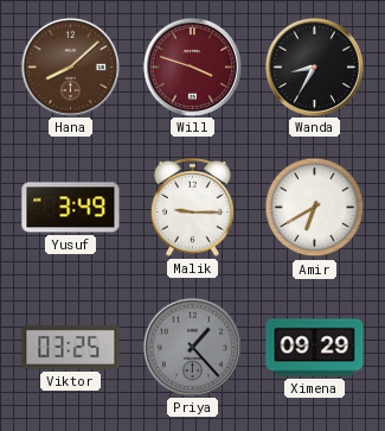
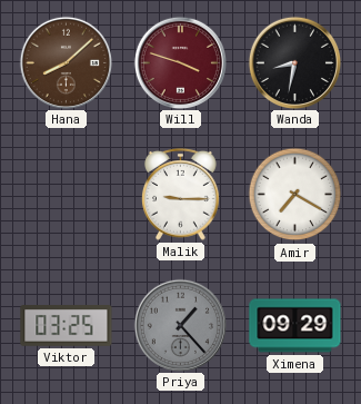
Wanda: 8:35 -> 8:32 (294, 62)
Yusuf: 3:49 -> none (71, 208)
Amir: 6:40 -> 7:20 (295, 195)
